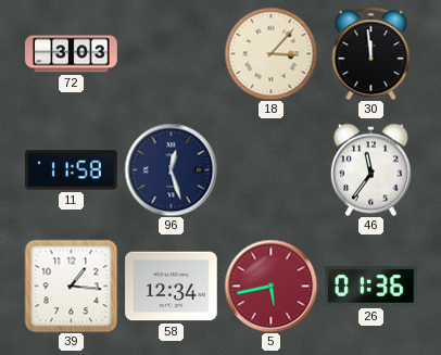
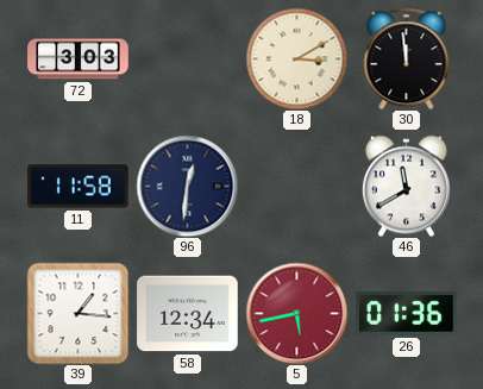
18: 3:07 -> 3:10 (296, 58)
96: 12:27 -> 12:31 (187, 186)
46: 11:36 -> 11:40 (406, 186)
